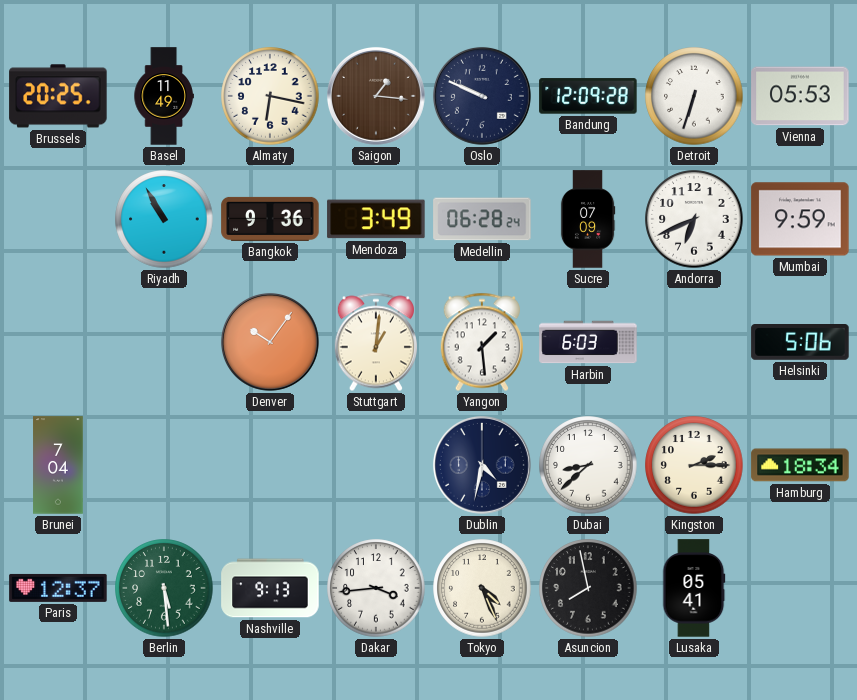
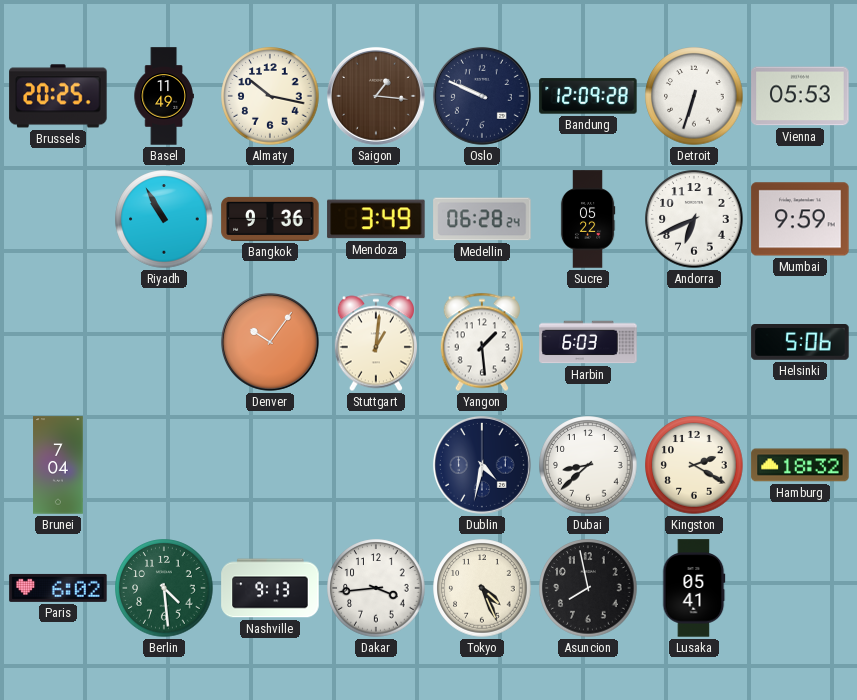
Almaty: 6:17 -> 10:17 (270, 96)
Sucre: 07:09 -> 05:22 (588, 219)
Kingston: 2:15 -> 2:20 (694, 465)
Hamburg: 18:34 -> 18:32 (800, 465)
Paris: 12:37 -> 6:02 (58, 588)
Berlin: 5:29 -> 4:29 (164, 588)
